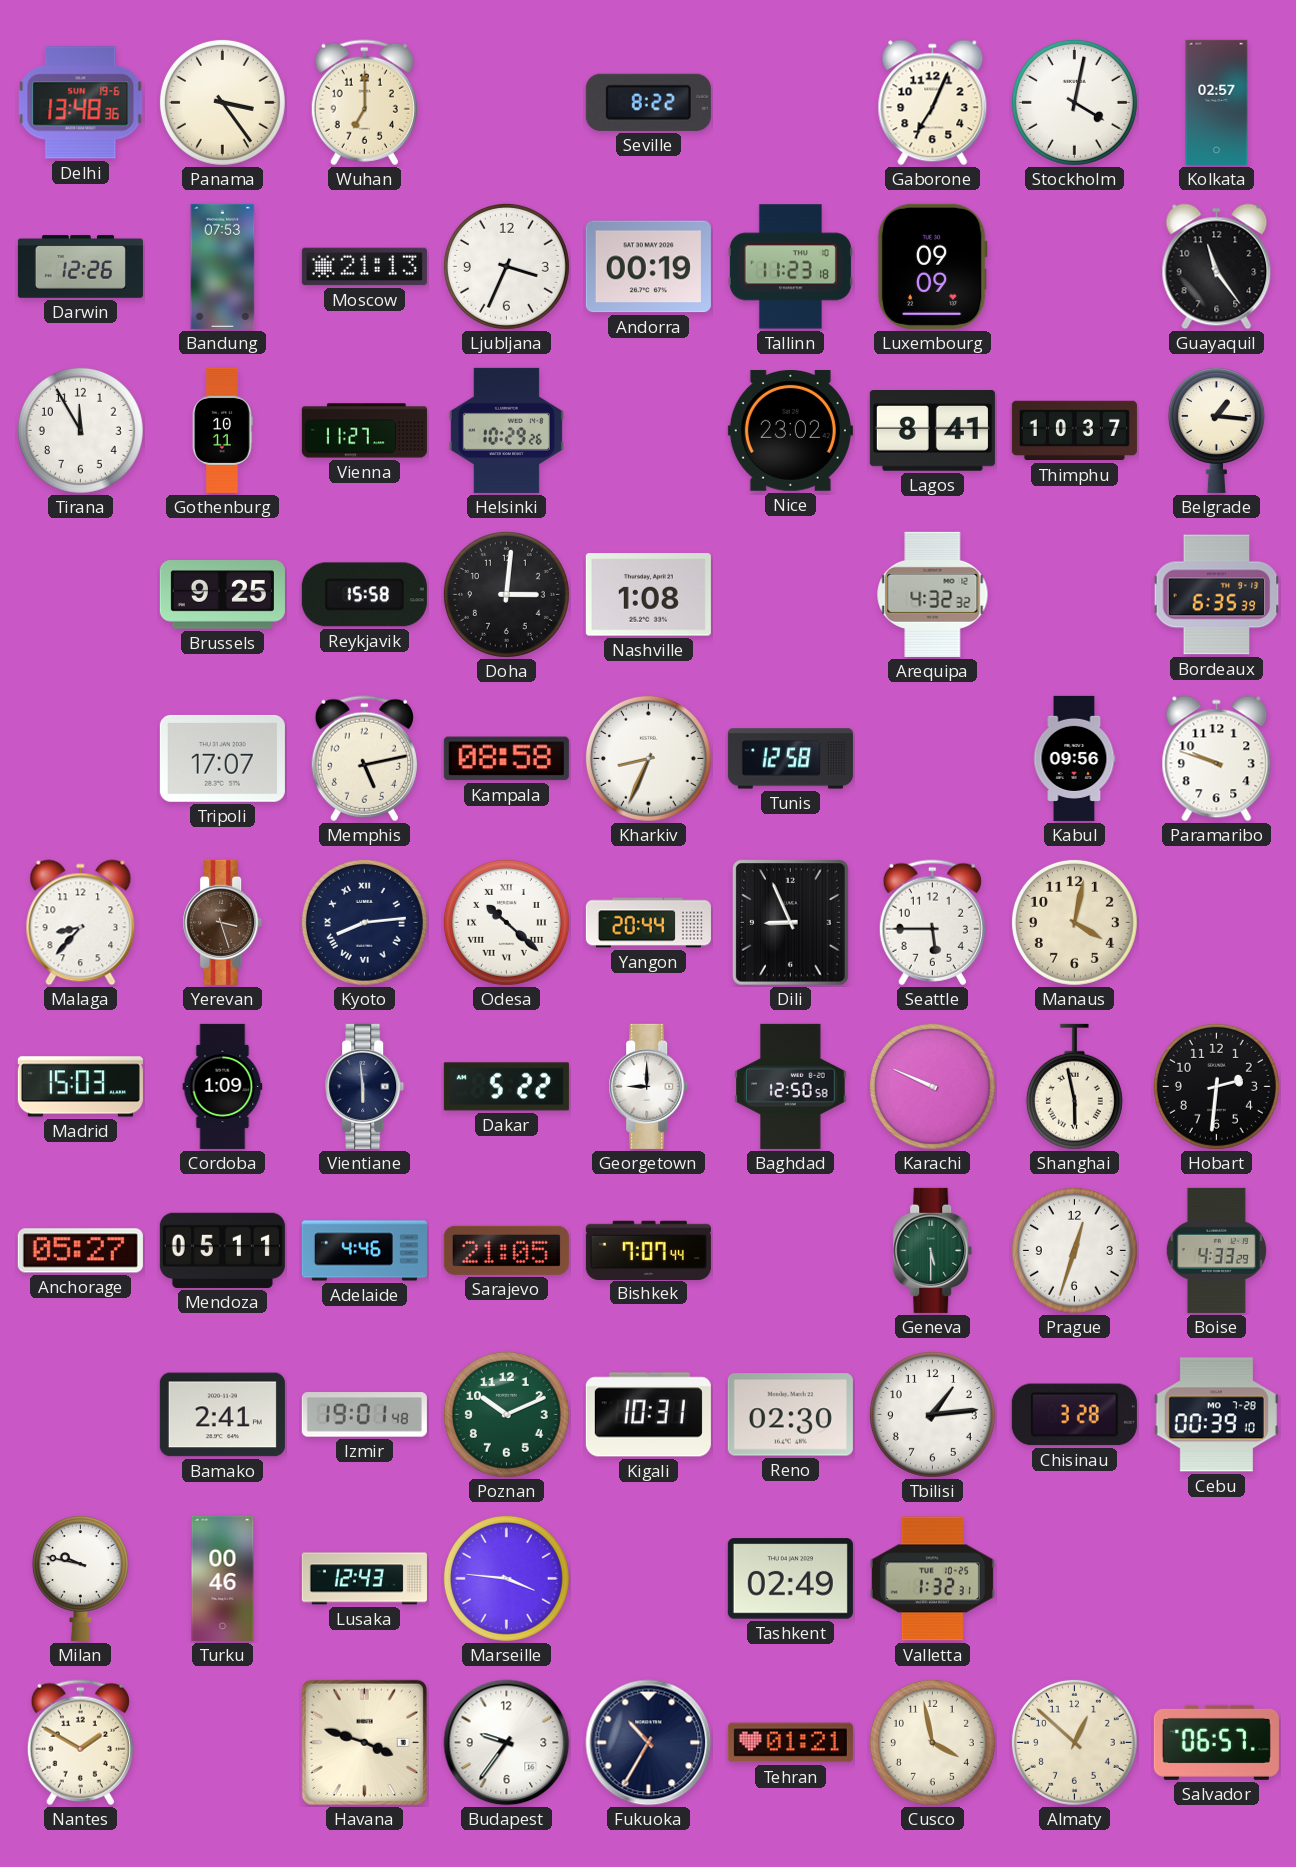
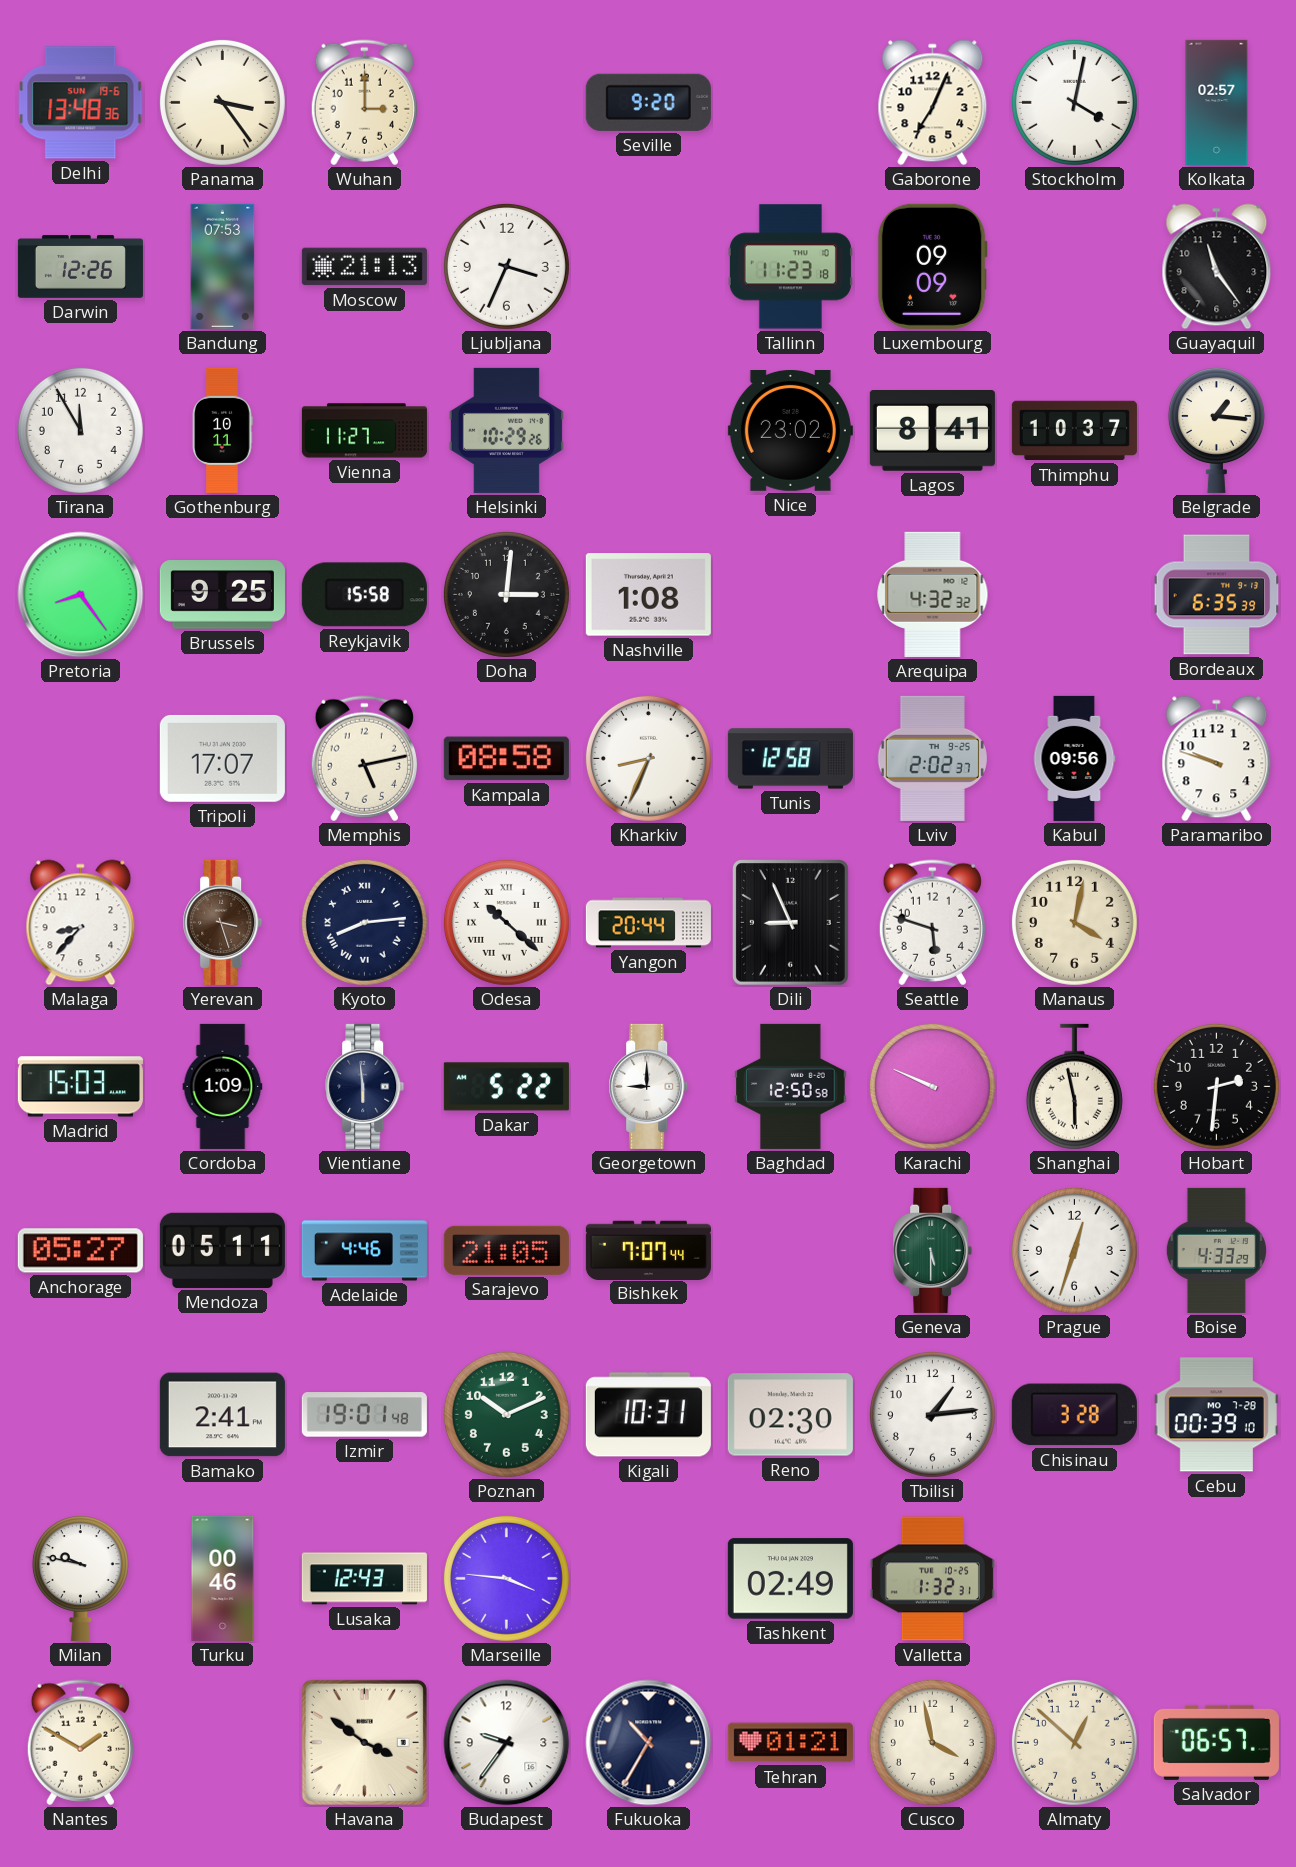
Wuhan: 7:00 -> 3:00 (364, 103)
Seville: 8:22 -> 9:20 (648, 102)
Andorra: 00:19 -> none (648, 267)
Pretoria: none -> 8:24 (81, 595)
Lviv: none -> 2:02 (932, 758)
Seattle: 5:45 -> 5:48 (932, 923)
Havana: 3:48 -> 3:51 (364, 1742)
